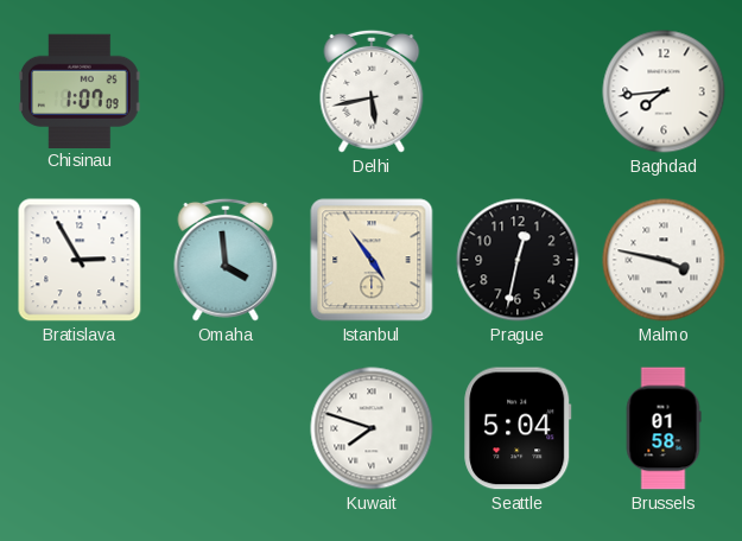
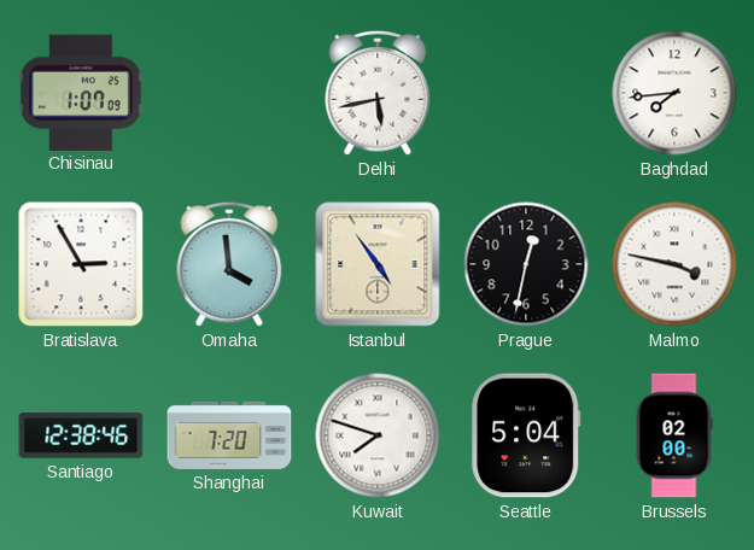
Santiago: none -> 12:38 (81, 435)
Shanghai: none -> 7:20 (229, 435)
Brussels: 01:58 -> 02:00 (674, 435)
